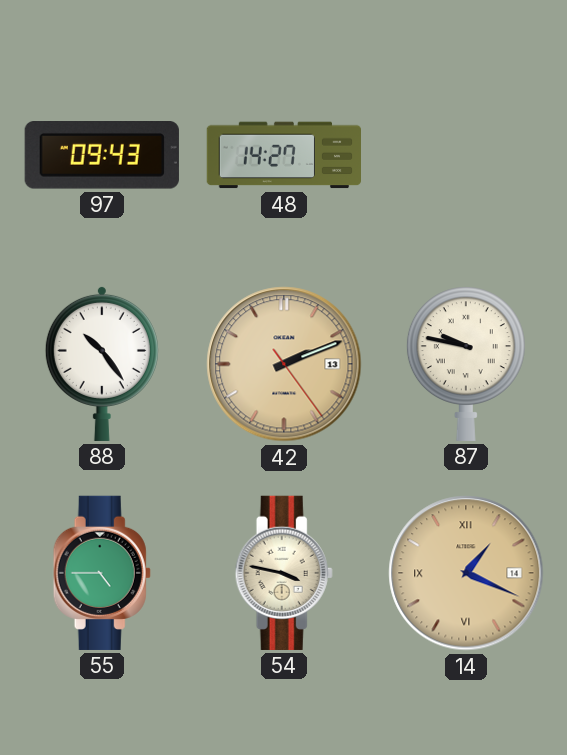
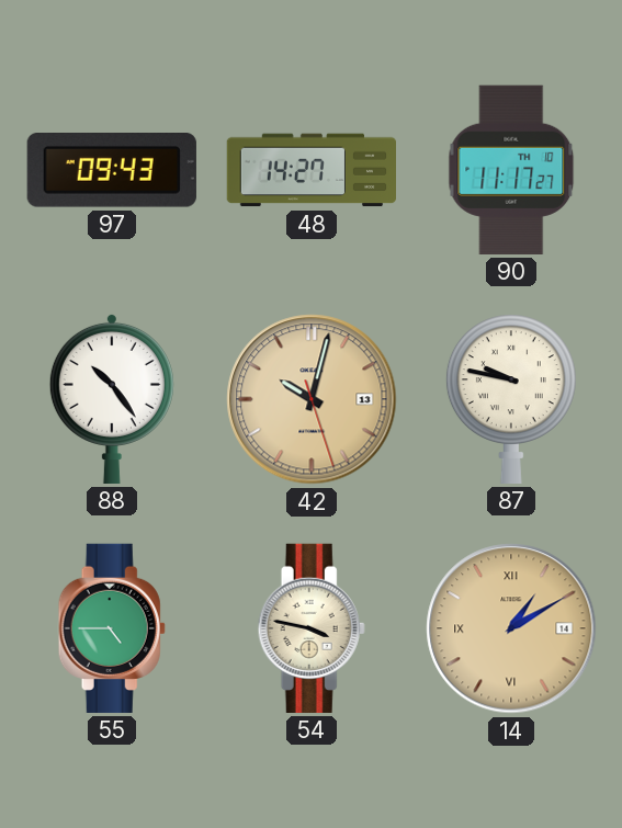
90: none -> 11:17 (511, 170)
42: 2:11 -> 10:02 (312, 399)
14: 1:19 -> 1:10 (511, 628)
